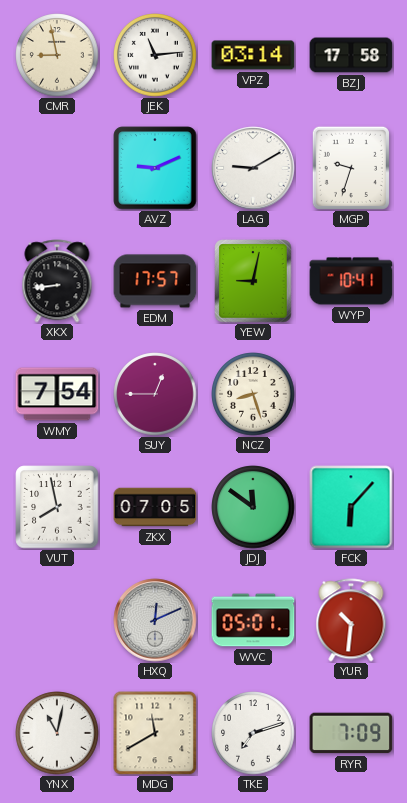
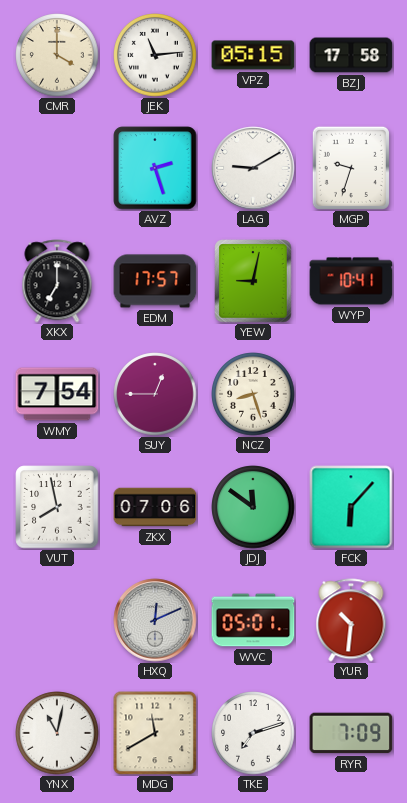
CMR: 8:58 -> 4:00 (57, 55)
VPZ: 03:14 -> 05:15 (253, 55)
AVZ: 9:11 -> 2:27 (155, 168)
XKX: 8:44 -> 7:00 (57, 281)
ZKX: 07:05 -> 07:06 (155, 507)
